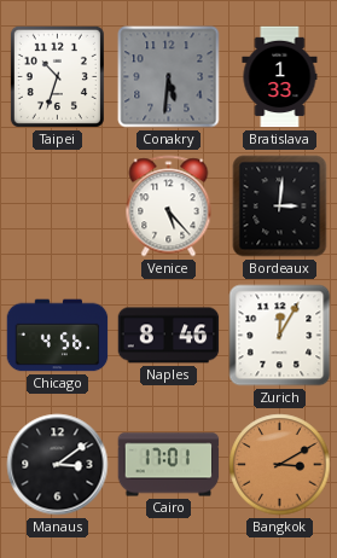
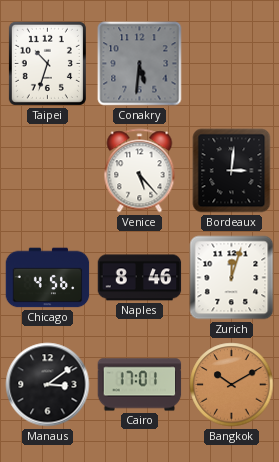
Bratislava: 1:33 -> none (280, 77)
Zurich: 12:05 -> 12:03 (232, 278)
Bangkok: 3:10 -> 10:10 (232, 385)
